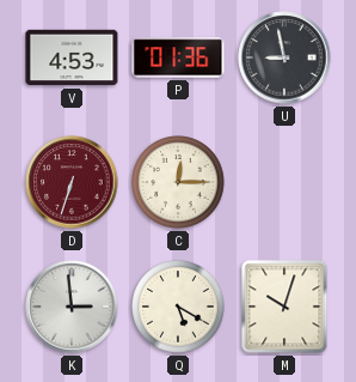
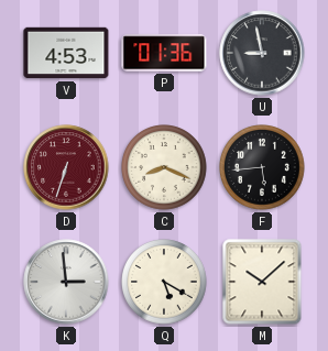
C: 12:15 -> 8:19 (164, 167)
F: none -> 5:44 (262, 167)
M: 10:03 -> 10:08 (262, 282)
